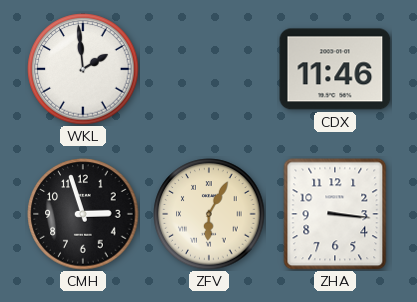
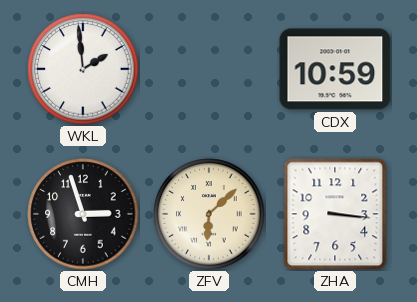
CDX: 11:46 -> 10:59 (335, 69)
ZFV: 6:05 -> 6:08 (209, 214)
